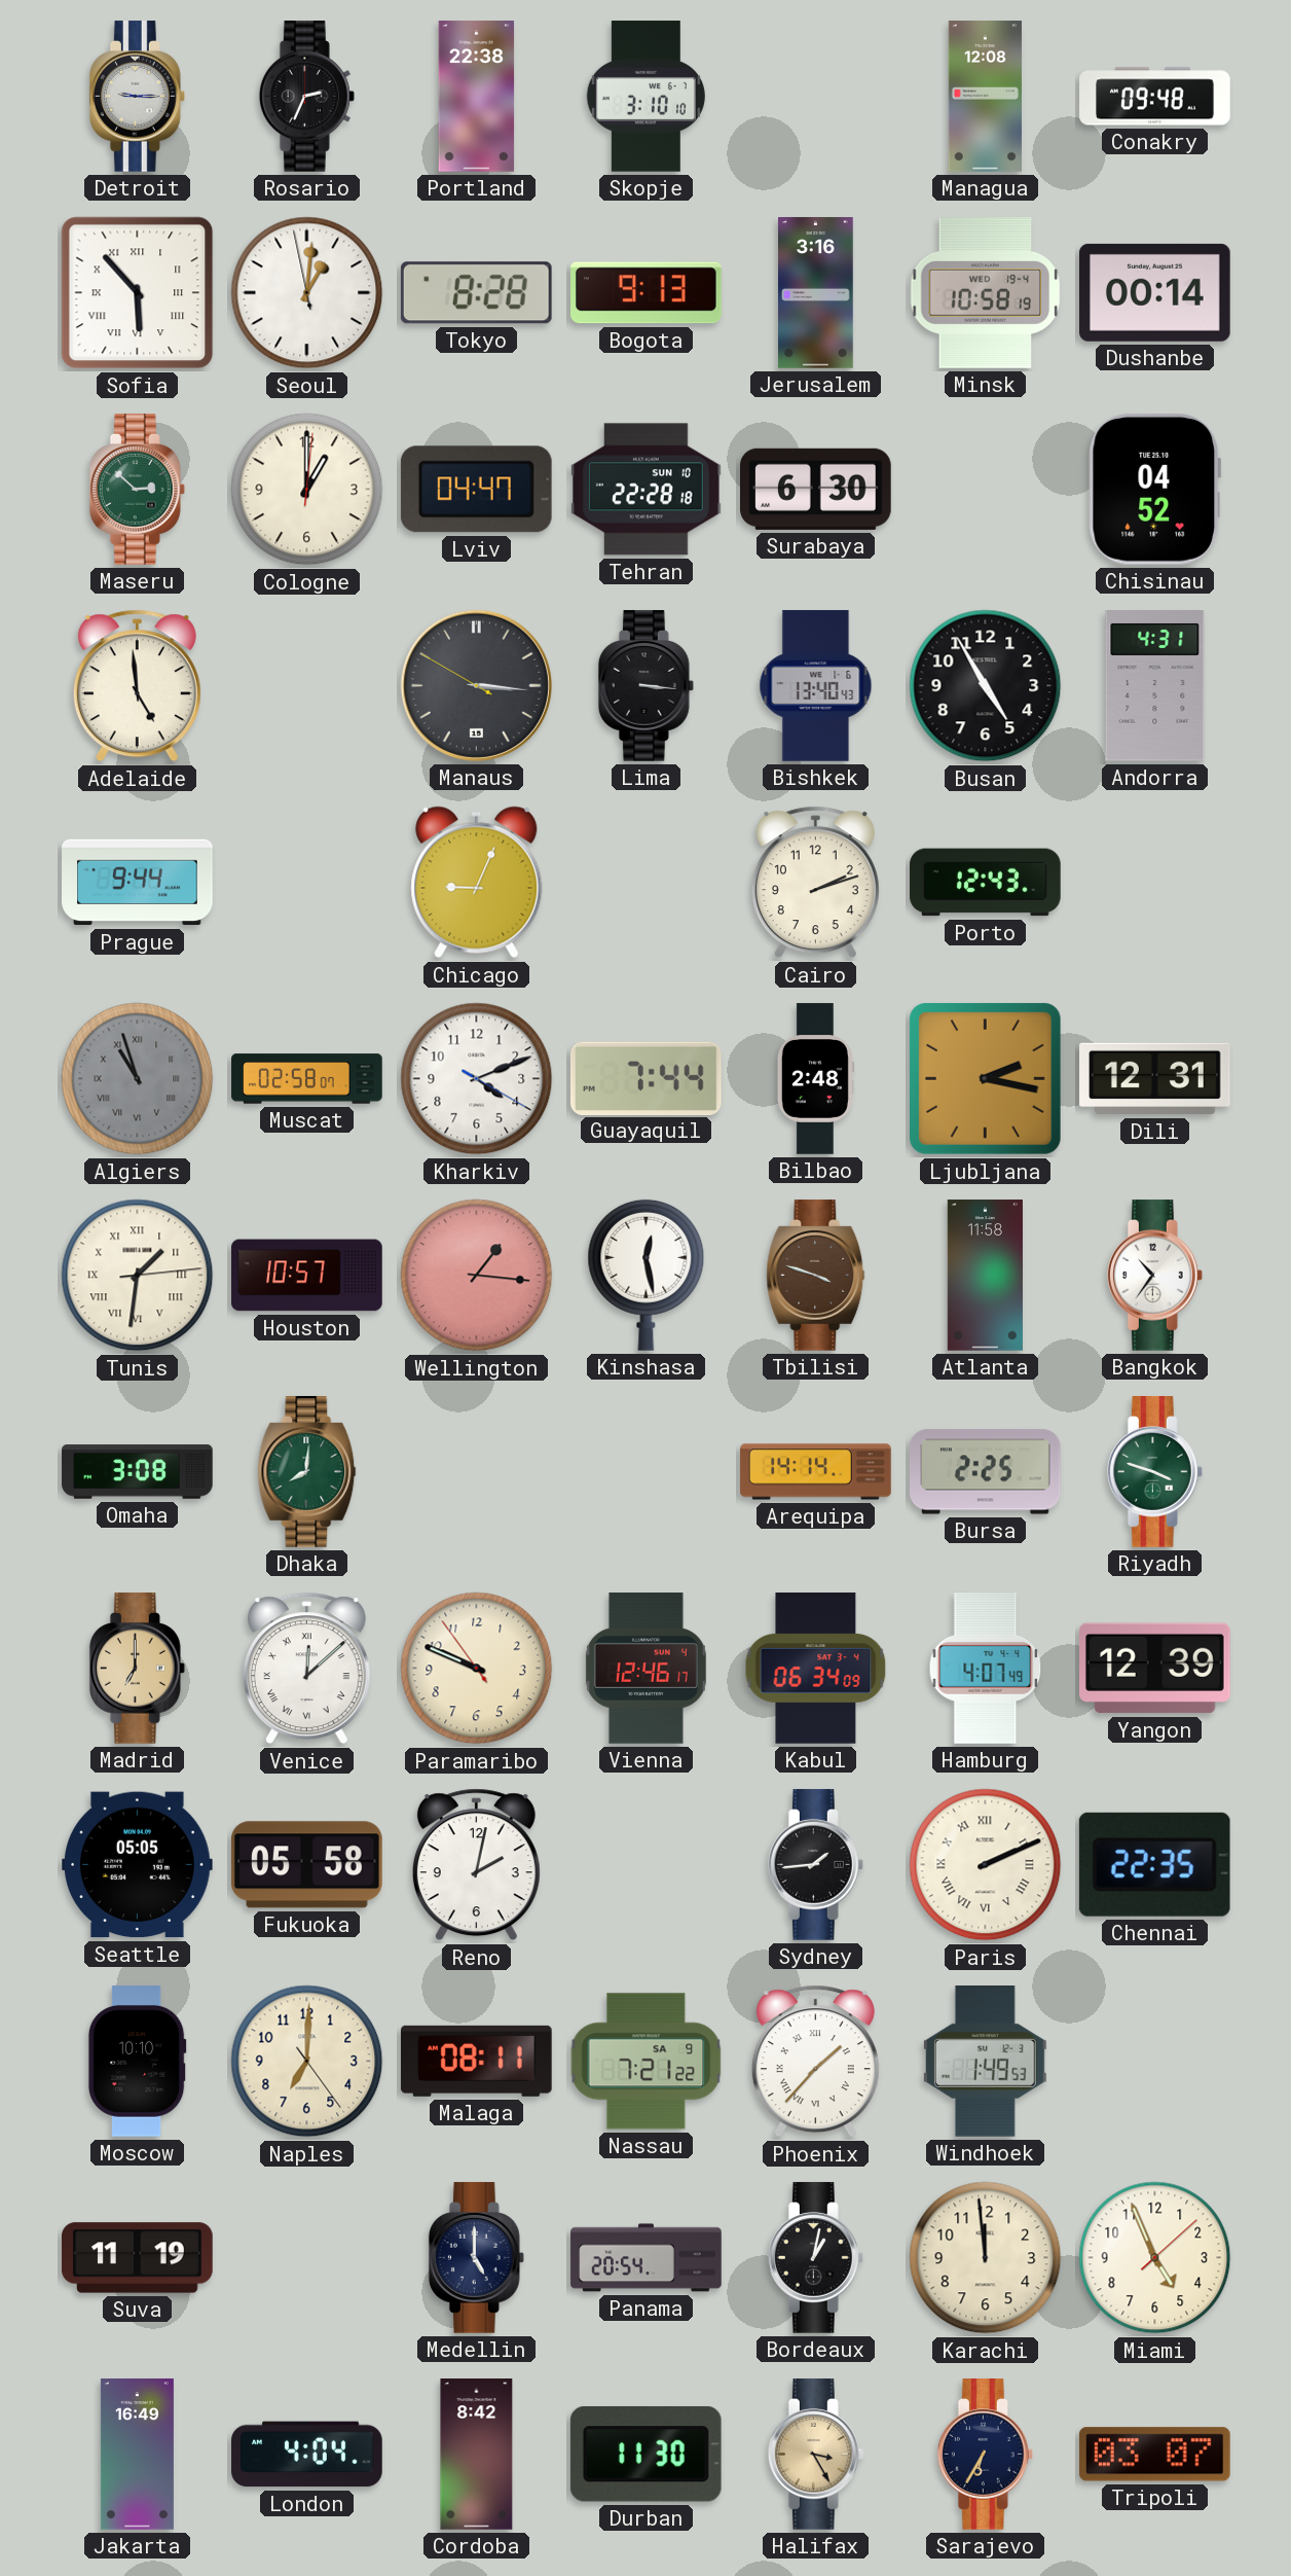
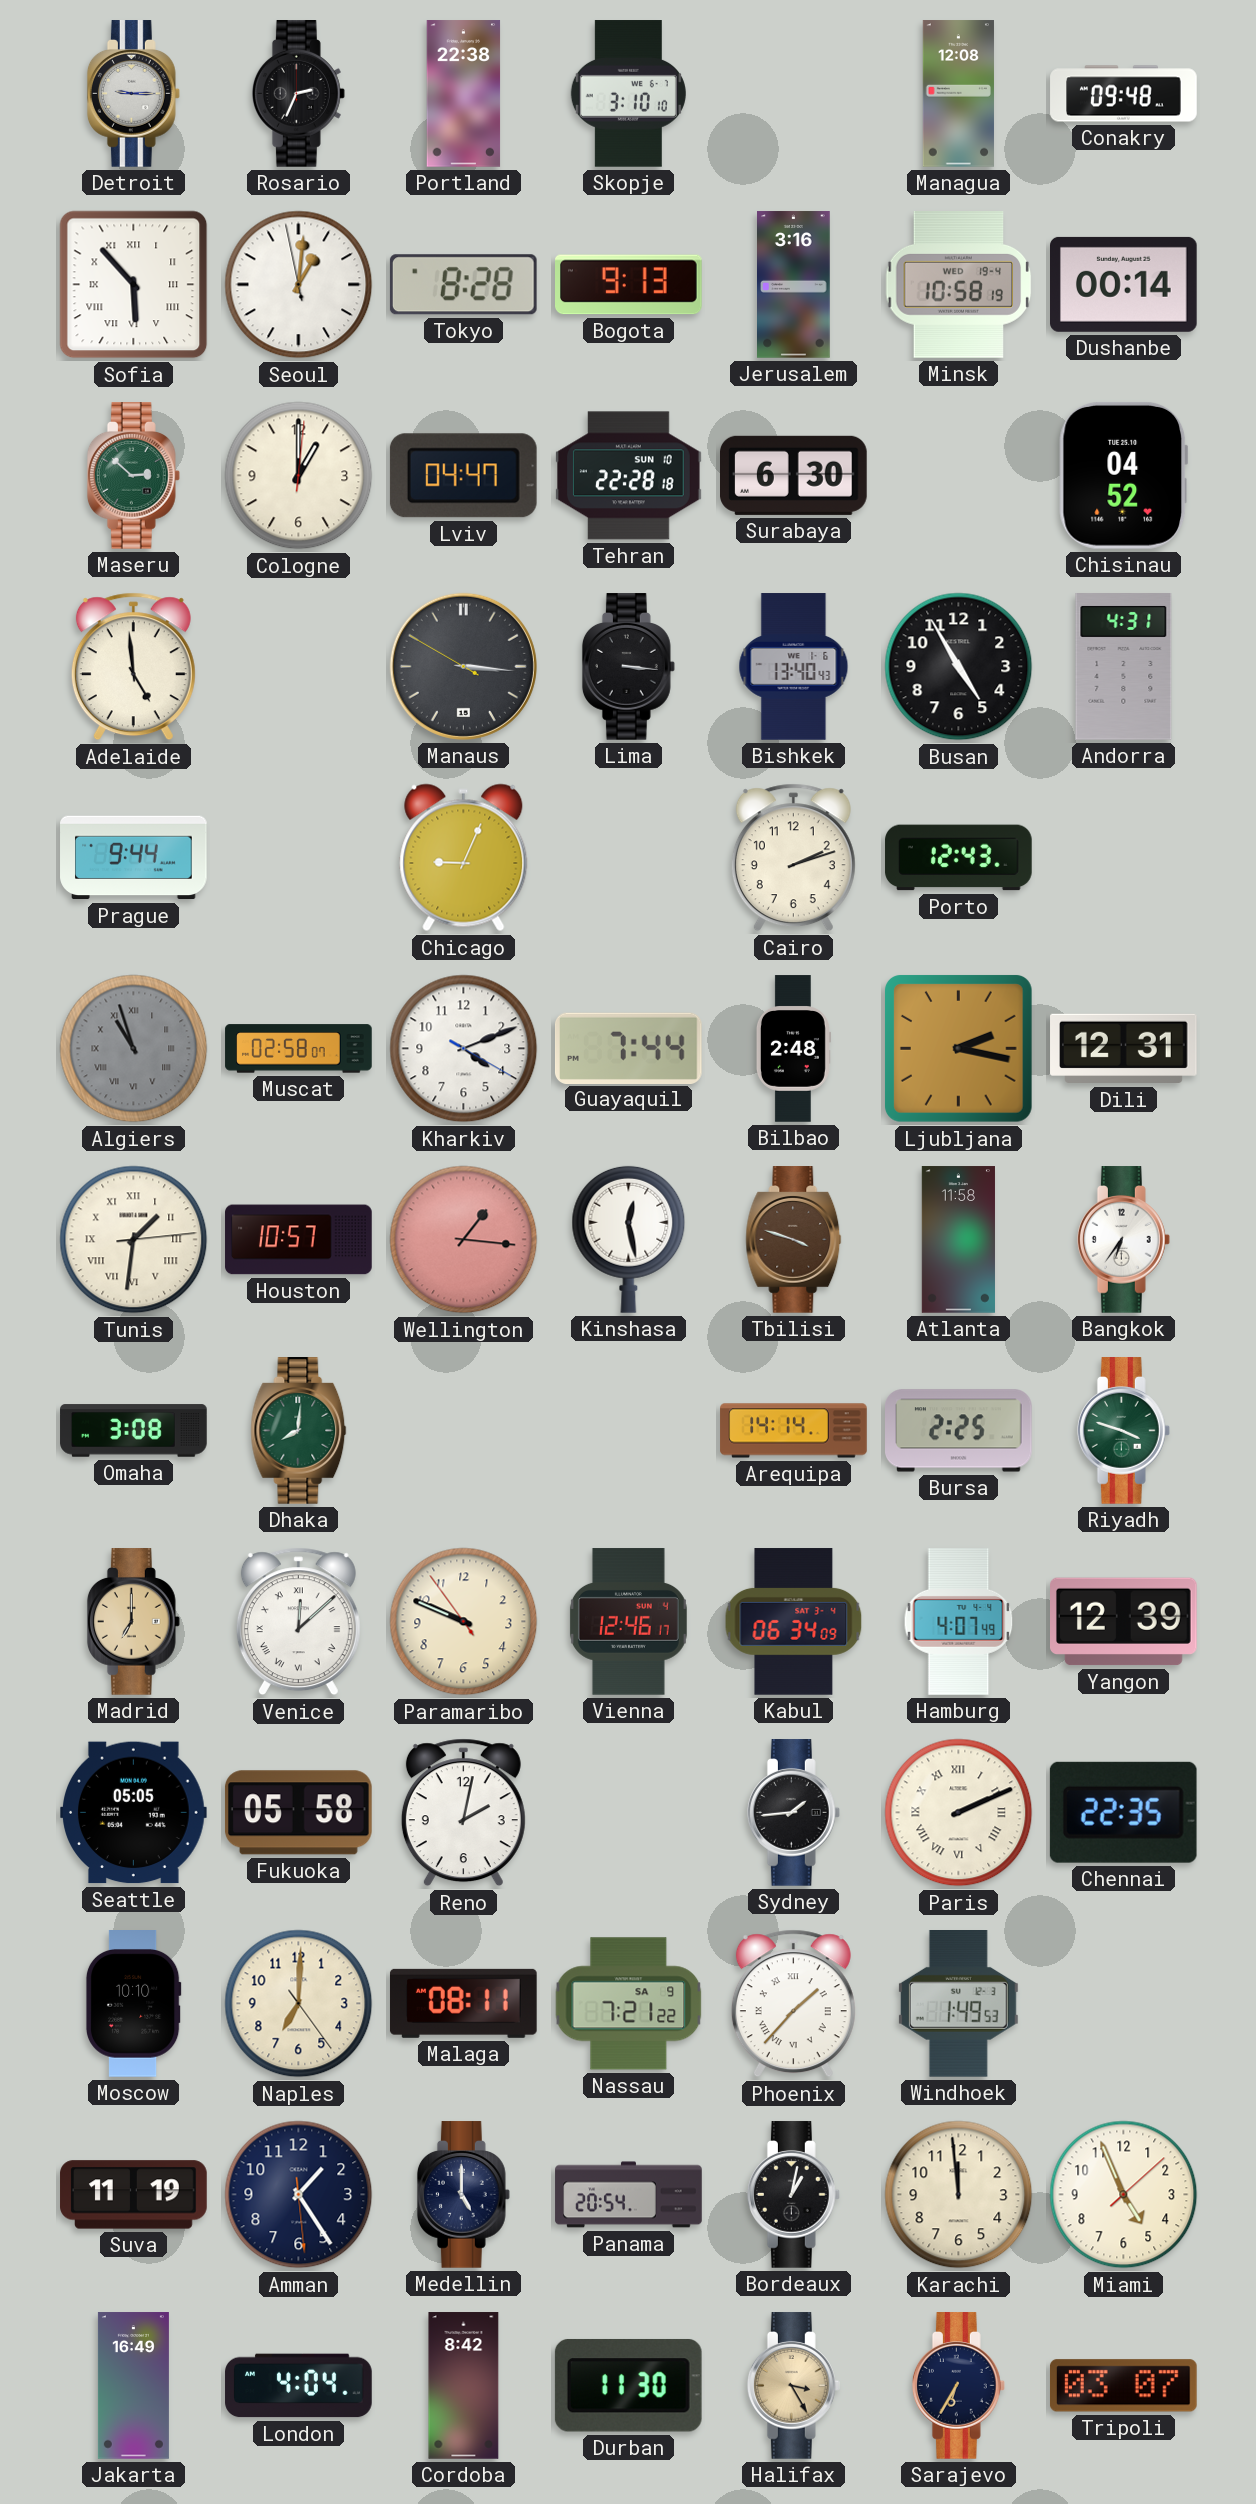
Bangkok: 10:36 -> 6:36 (1123, 1240)
Amman: none -> 1:24 (299, 2195)
